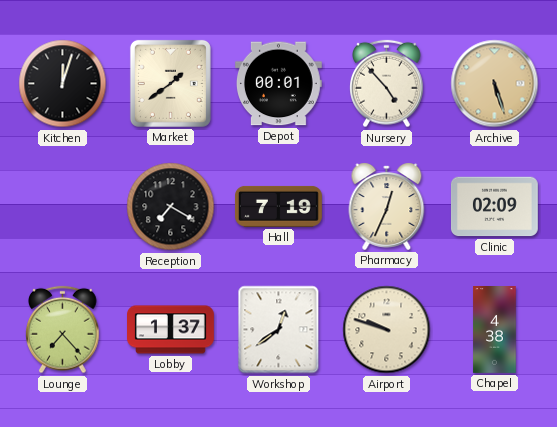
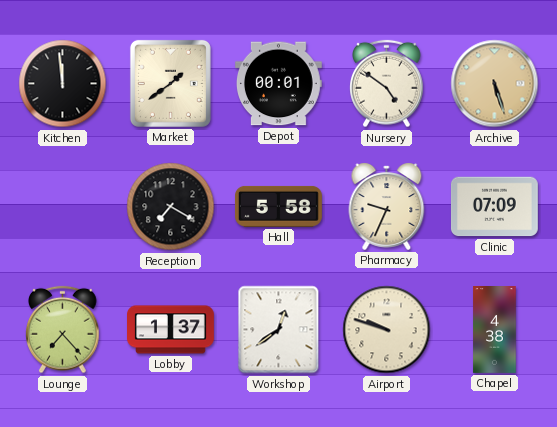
Kitchen: 12:03 -> 11:59 (63, 84)
Nursery: 4:53 -> 4:51 (387, 84)
Hall: 7:19 -> 5:58 (279, 206)
Pharmacy: 12:34 -> 9:34 (387, 206)
Clinic: 02:09 -> 07:09 (494, 207)
